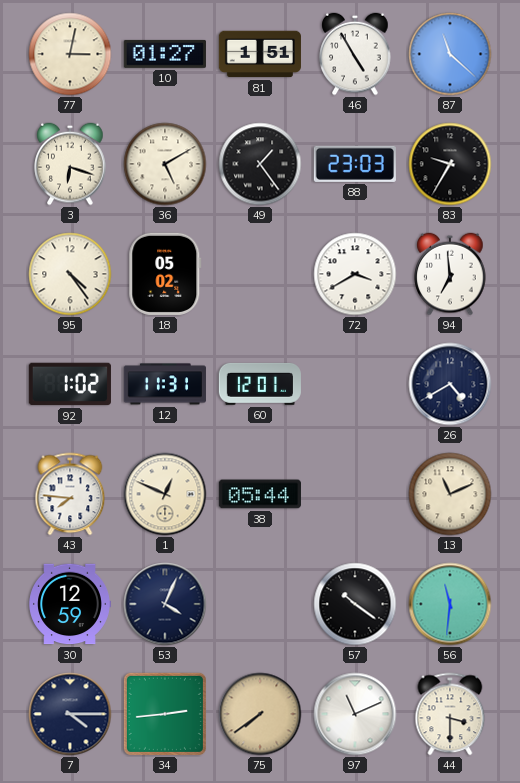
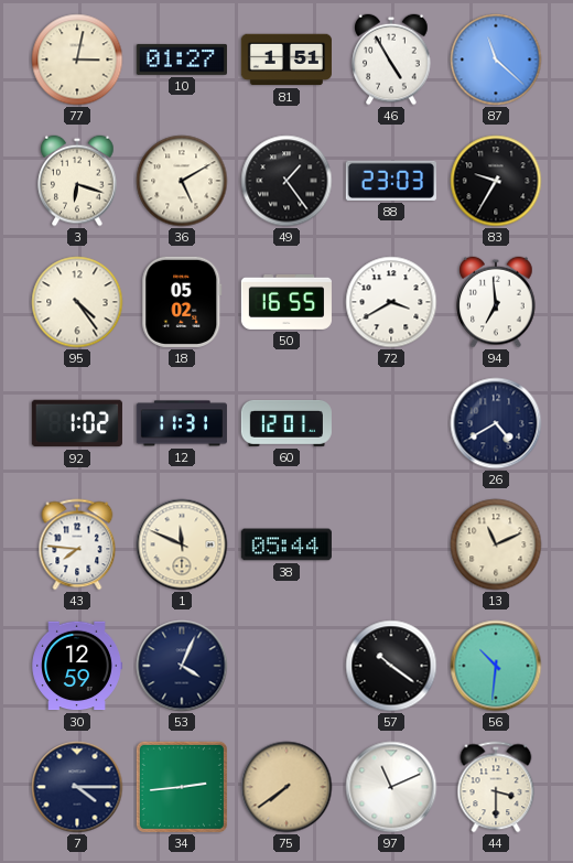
50: none -> 16:55 (286, 302)
1: 12:49 -> 11:49 (182, 544)
56: 11:31 -> 10:31 (496, 666)
